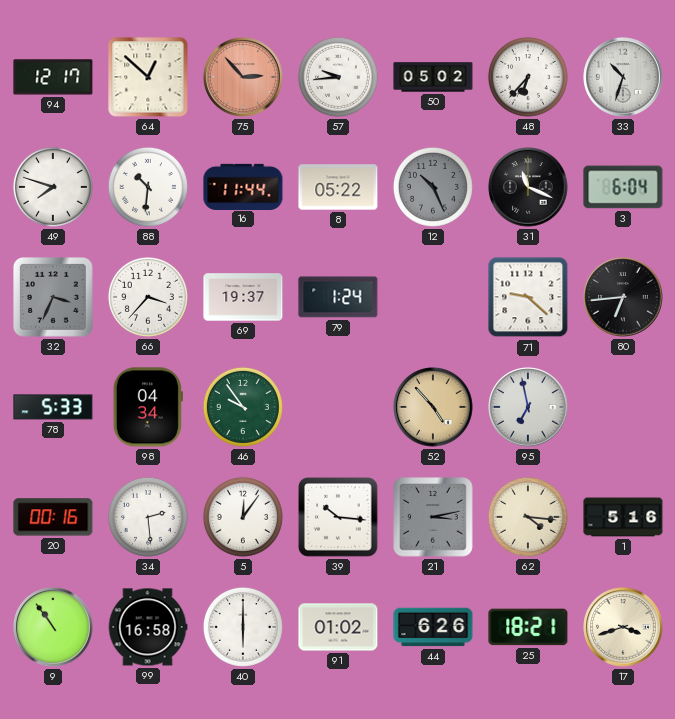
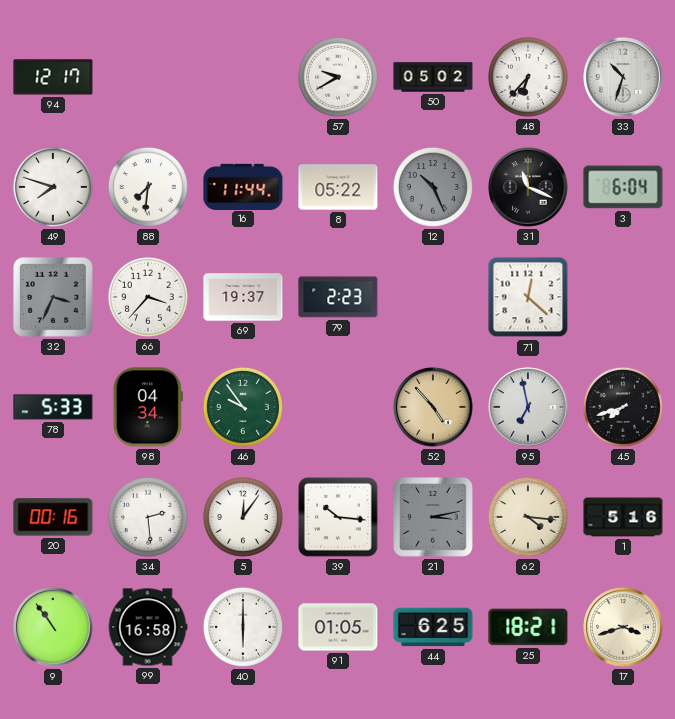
64: 12:52 -> none (148, 77)
75: 2:53 -> none (243, 77)
57: 9:44 -> 9:40 (338, 77)
88: 10:31 -> 7:31 (148, 187)
79: 1:24 -> 2:23 (338, 297)
71: 9:22 -> 12:22 (528, 297)
80: 6:44 -> none (623, 297)
45: none -> 7:42 (623, 407)
91: 01:02 -> 01:05 (338, 627)
44: 6:26 -> 6:25 (433, 627)
